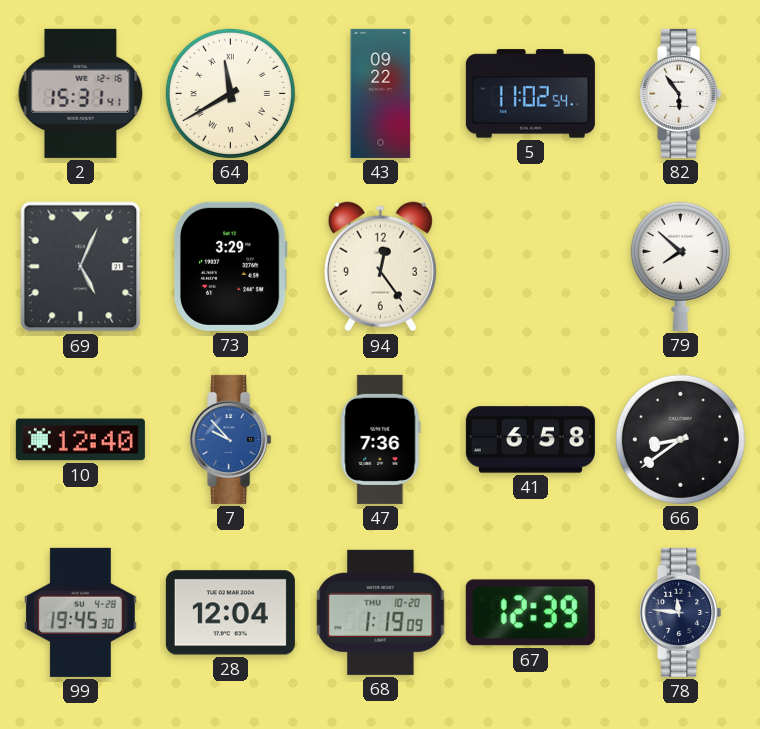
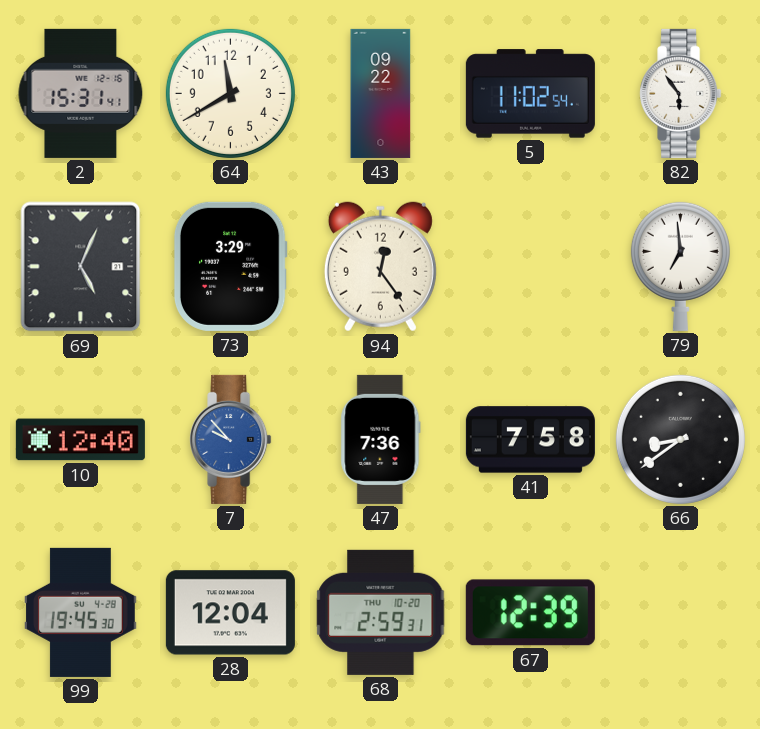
64 numerals: Roman -> Arabic (230, 93)
79: 7:52 -> 6:59 (680, 266)
41: 6:58 -> 7:58 (530, 440)
68: 1:19 -> 2:59 (381, 612)
78: 11:46 -> none (681, 612)
